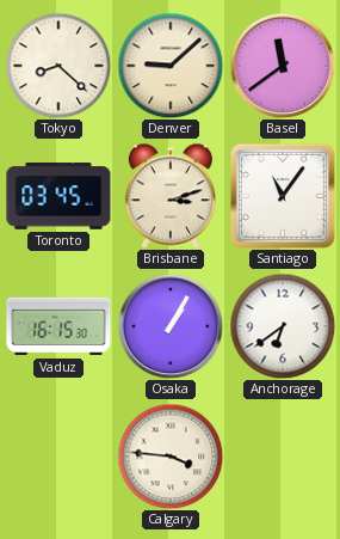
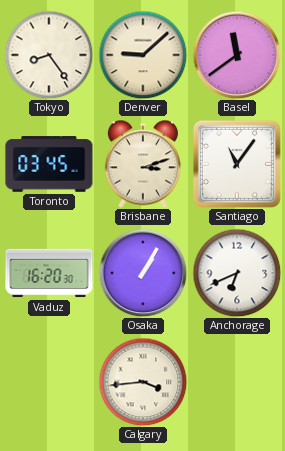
Tokyo: 8:22 -> 8:24 (49, 55)
Vaduz: 16:15 -> 16:20 (49, 273)
Anchorage: 6:39 -> 6:41 (237, 273)
Calgary: 3:46 -> 3:44 (143, 382)
